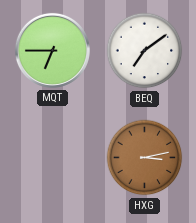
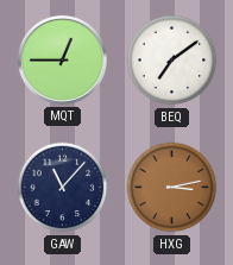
MQT: 6:45 -> 12:45 (62, 59)
GAW: none -> 11:07 (63, 188)
